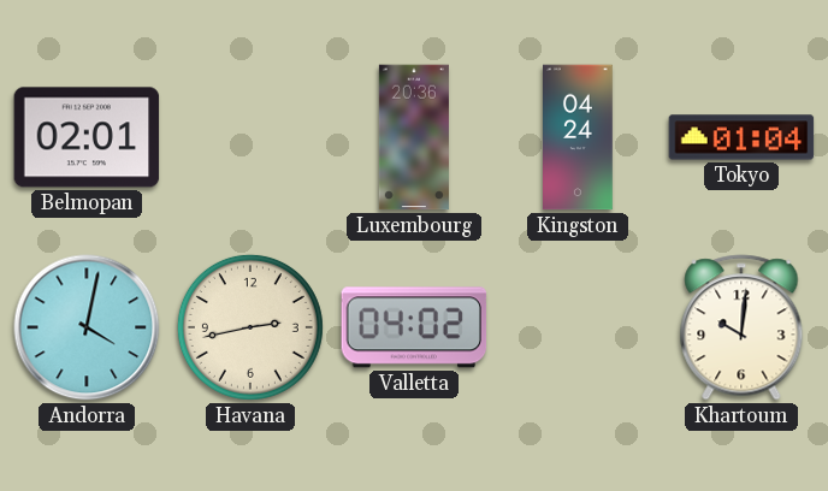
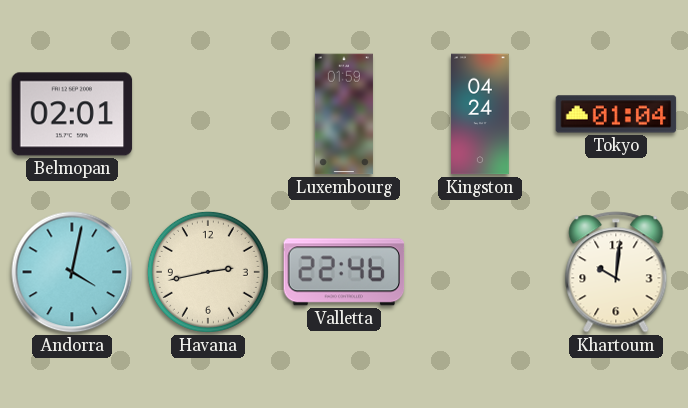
Luxembourg: 20:36 -> 01:59 (344, 114)
Valletta: 04:02 -> 22:46 (344, 272)
